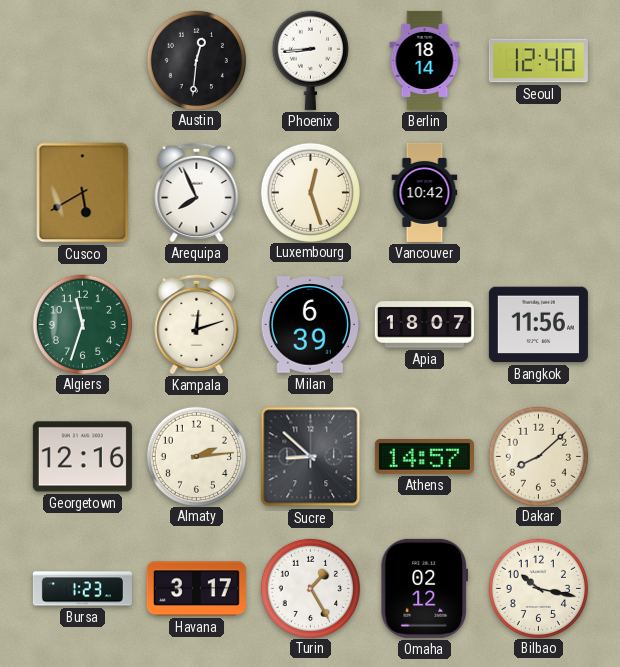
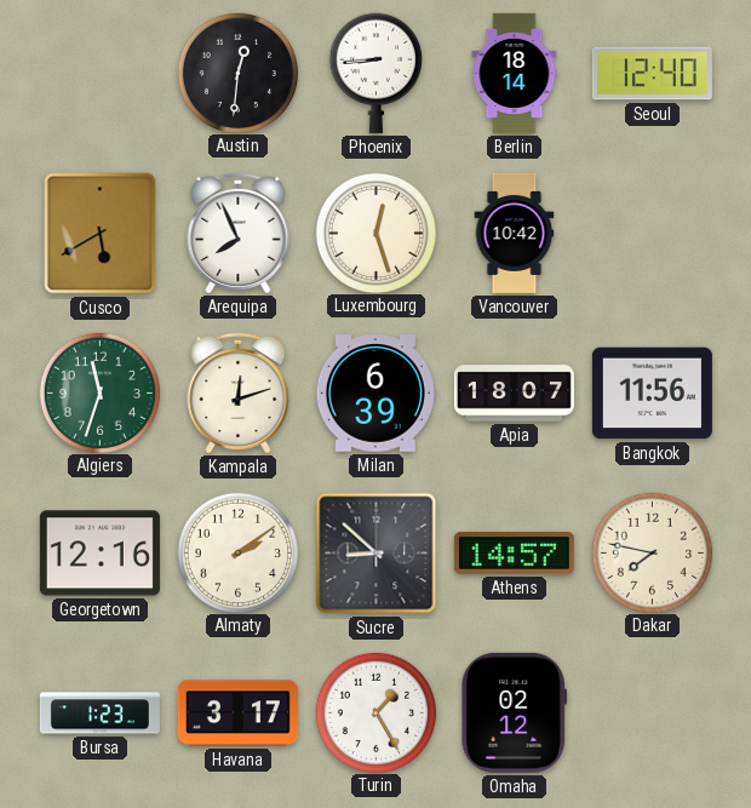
Almaty: 2:14 -> 2:09 (237, 552)
Dakar: 8:08 -> 7:47 (652, 552)
Bilbao: 10:17 -> none (538, 588)
